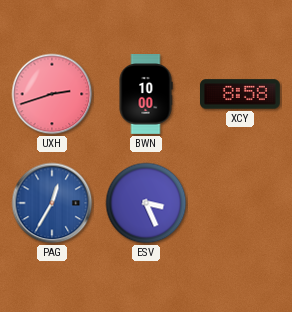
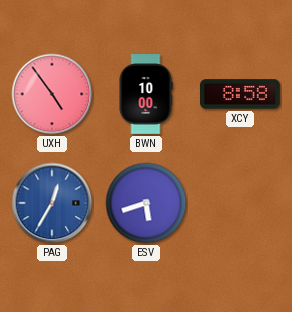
UXH: 2:42 -> 4:54 (52, 94)
ESV: 3:26 -> 5:42 (146, 203)
